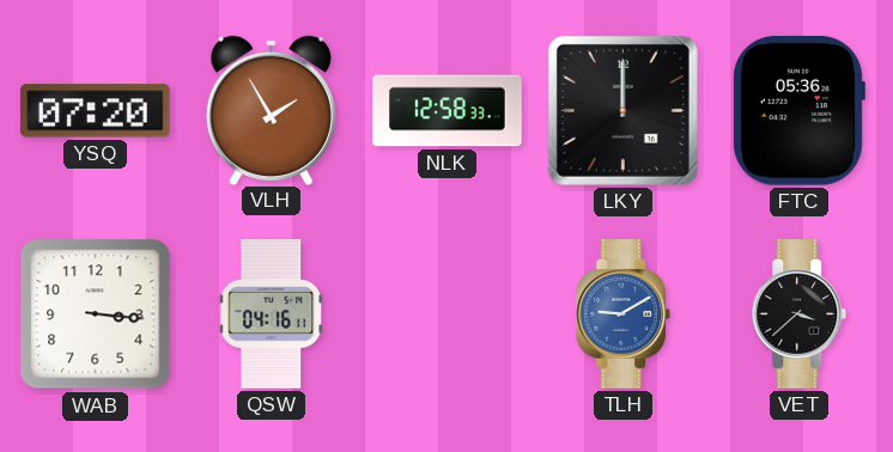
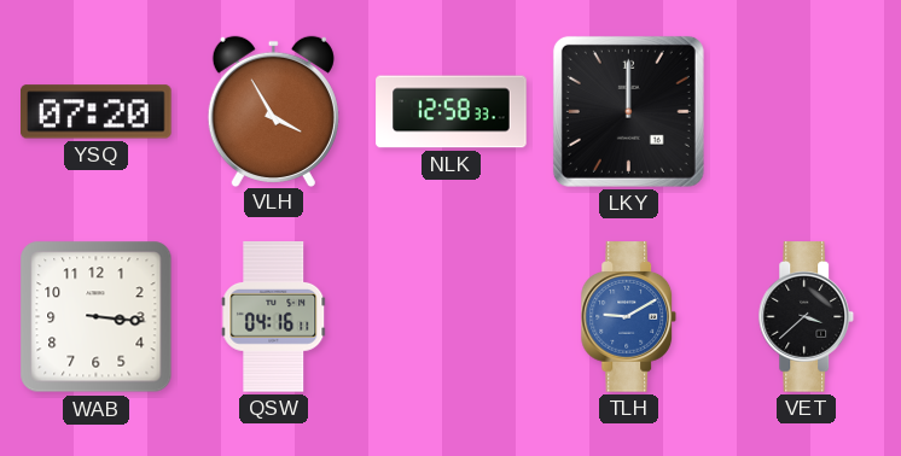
VLH: 1:55 -> 3:55 (273, 111)
FTC: 05:36 -> none (798, 111)
